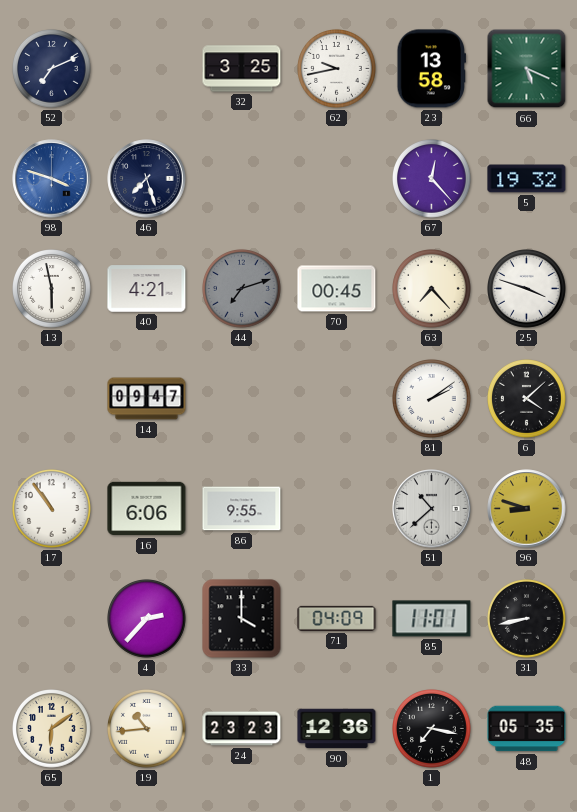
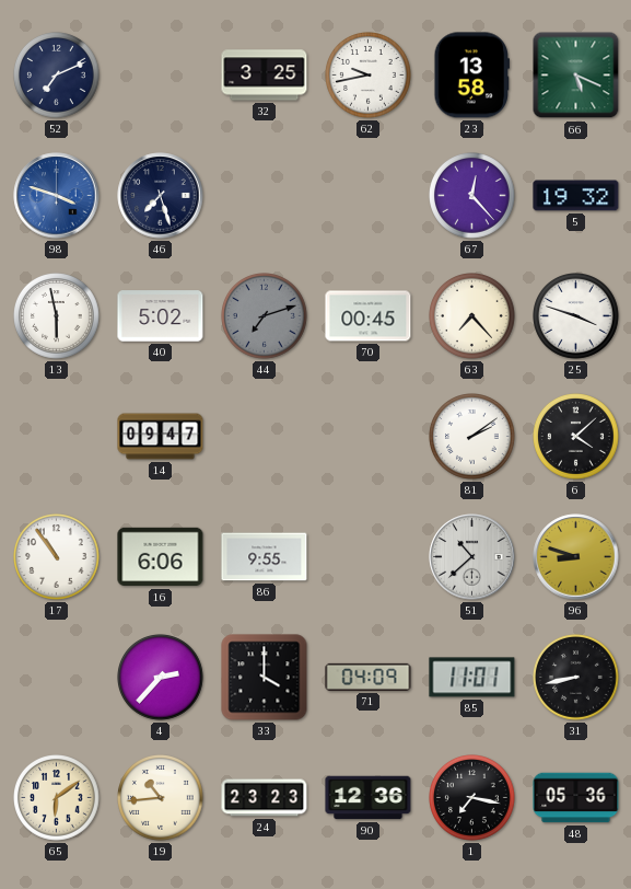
40: 4:21 -> 5:02 (161, 316)
48: 05:35 -> 05:36 (576, 798)
